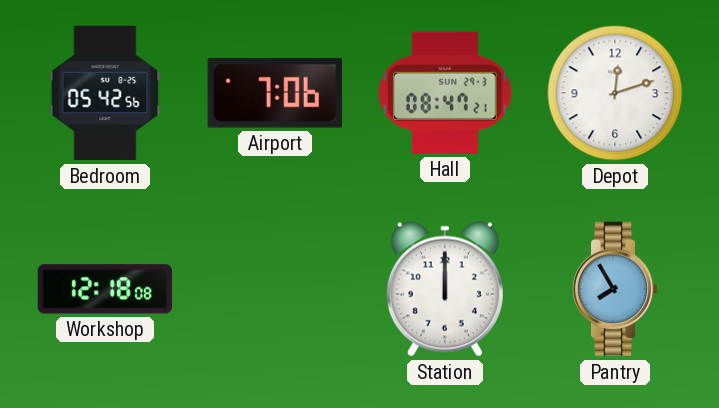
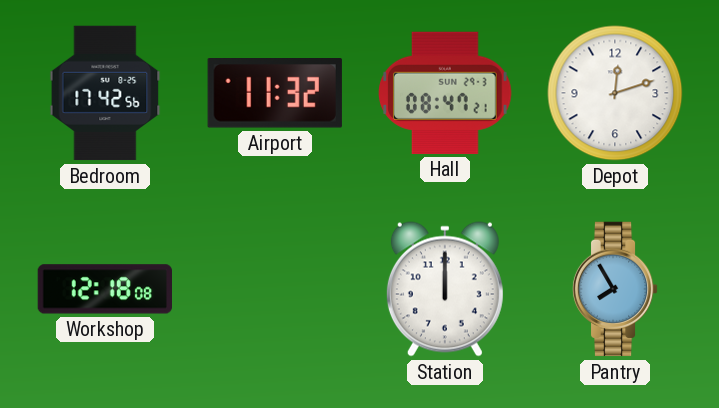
Bedroom: 05:42 -> 17:42 (105, 93)
Airport: 7:06 -> 11:32 (275, 93)
